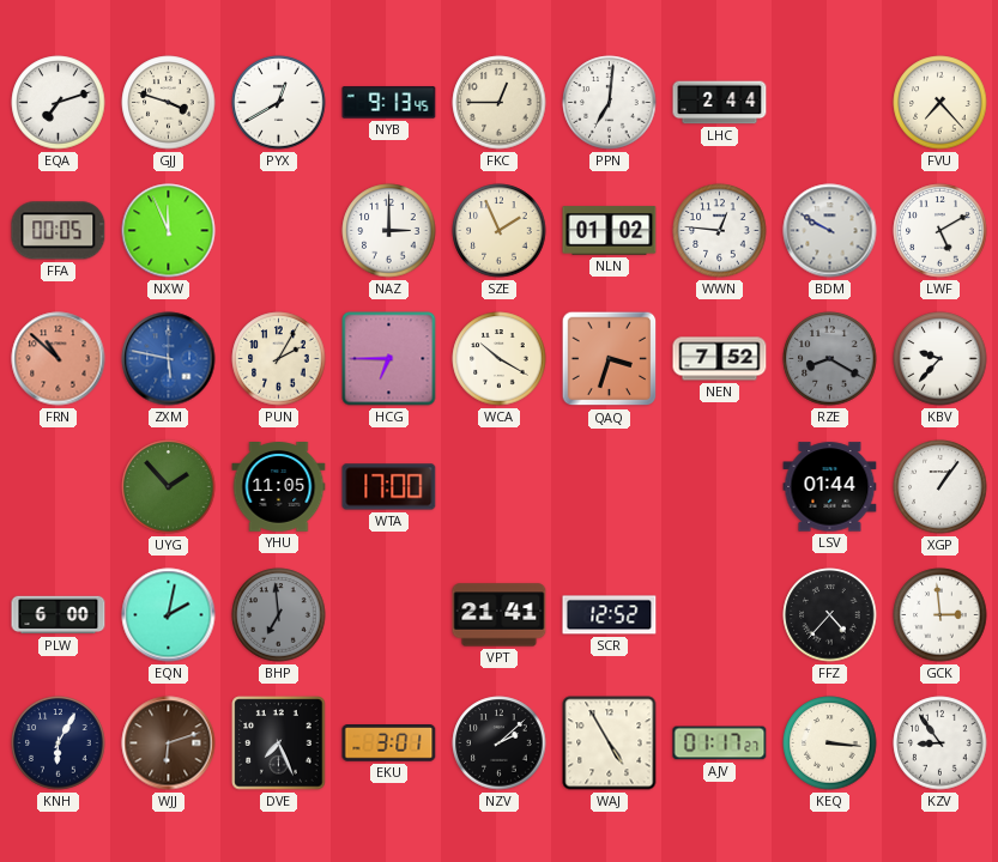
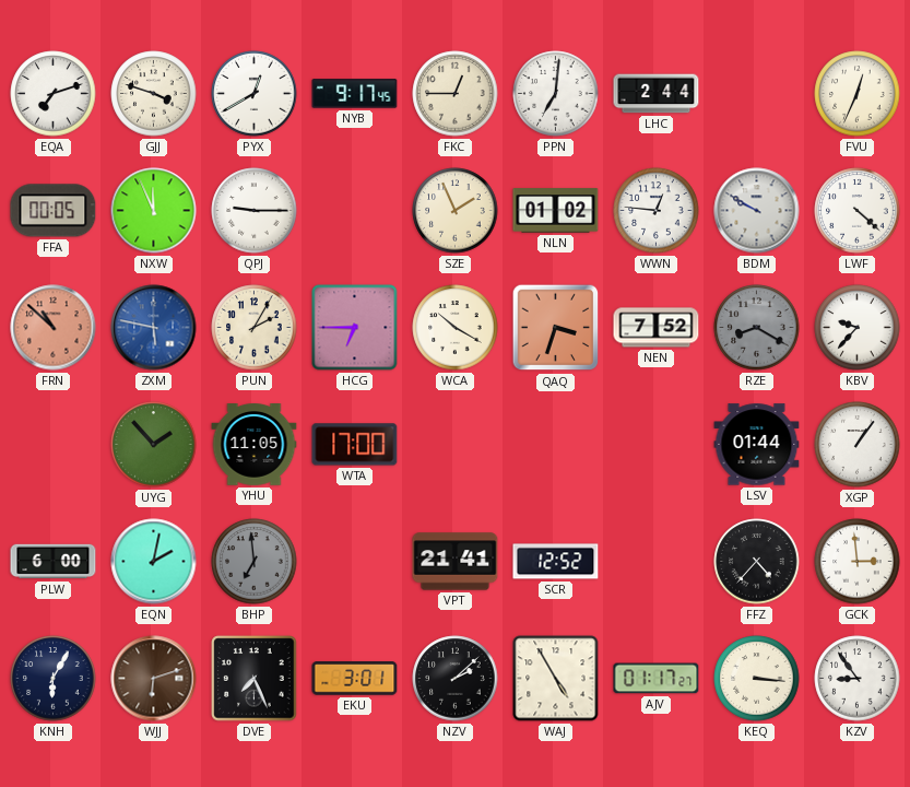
NYB: 9:13 -> 9:17 (355, 94)
FVU: 7:23 -> 12:34 (858, 94)
QPJ: none -> 9:15 (255, 211)
NAZ: 3:00 -> none (389, 231)
LWF: 5:10 -> 4:22 (858, 211)
